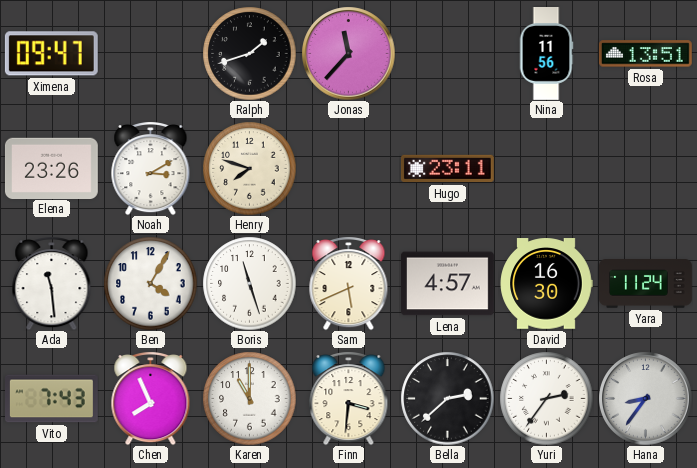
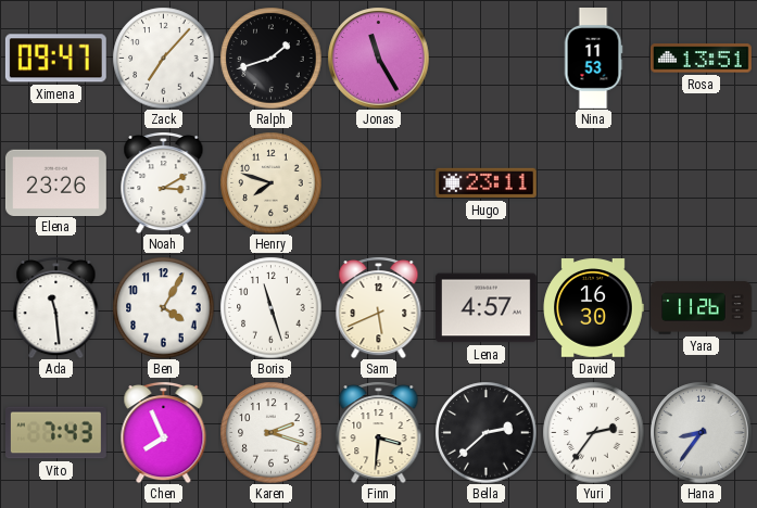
Zack: none -> 7:07 (163, 58)
Jonas: 11:37 -> 11:25 (378, 58)
Nina: 11:56 -> 11:53 (593, 59)
Yara: 11:24 -> 11:26 (702, 308)
Karen: 11:00 -> 2:18 (270, 432)
